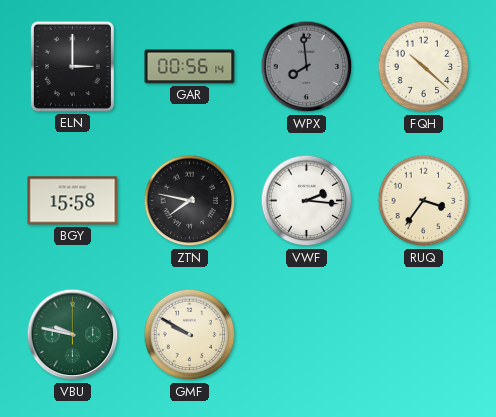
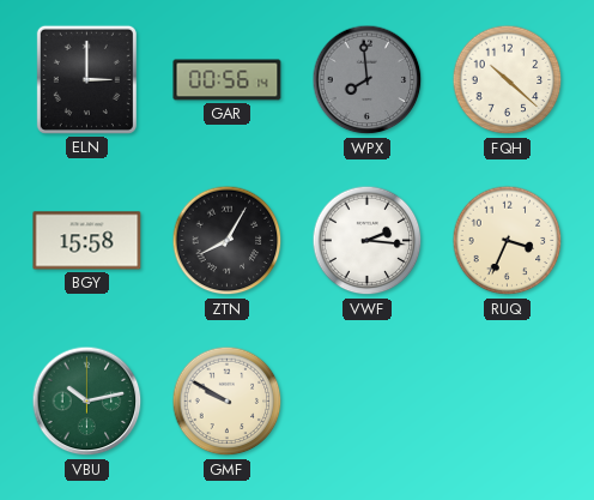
ZTN: 7:47 -> 8:05 (228, 241)
RUQ: 3:36 -> 3:34 (508, 241)
VBU: 9:47 -> 10:13 (87, 402)
